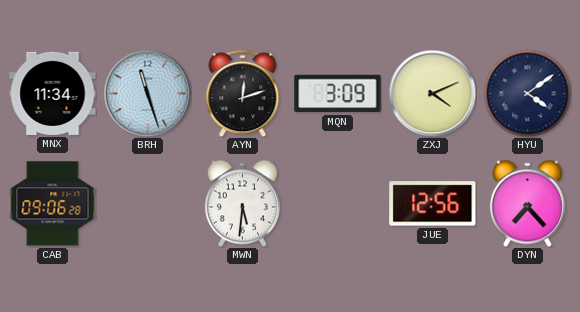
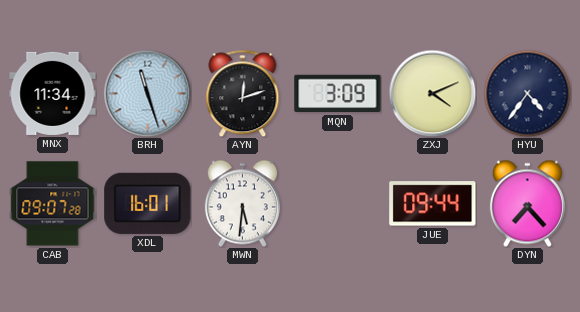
HYU: 4:09 -> 4:36 (527, 93)
CAB: 09:06 -> 09:07 (53, 204)
XDL: none -> 16:01 (148, 203)
JUE: 12:56 -> 09:44 (433, 204)
